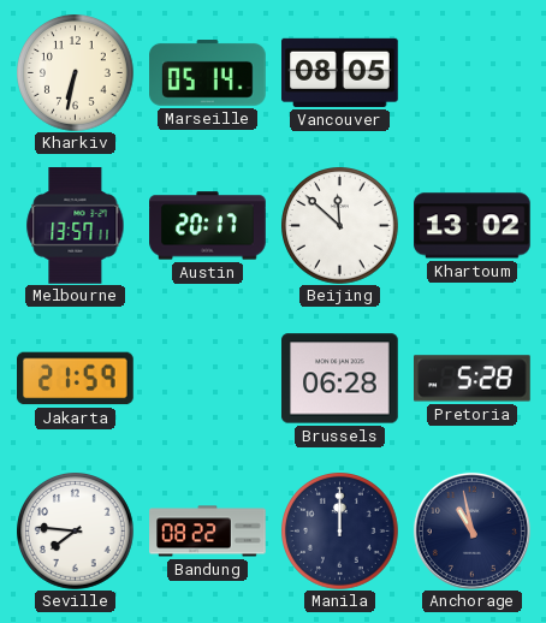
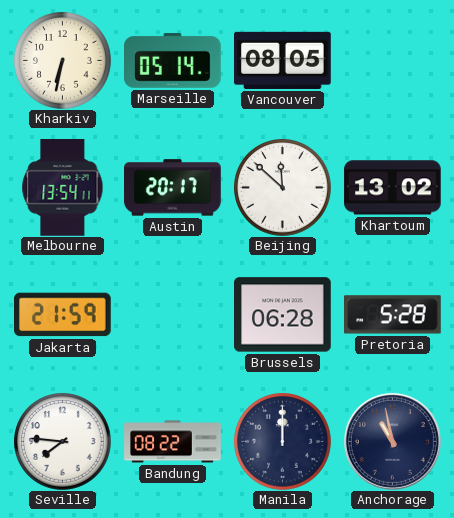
Melbourne: 13:57 -> 13:54 (63, 188)
